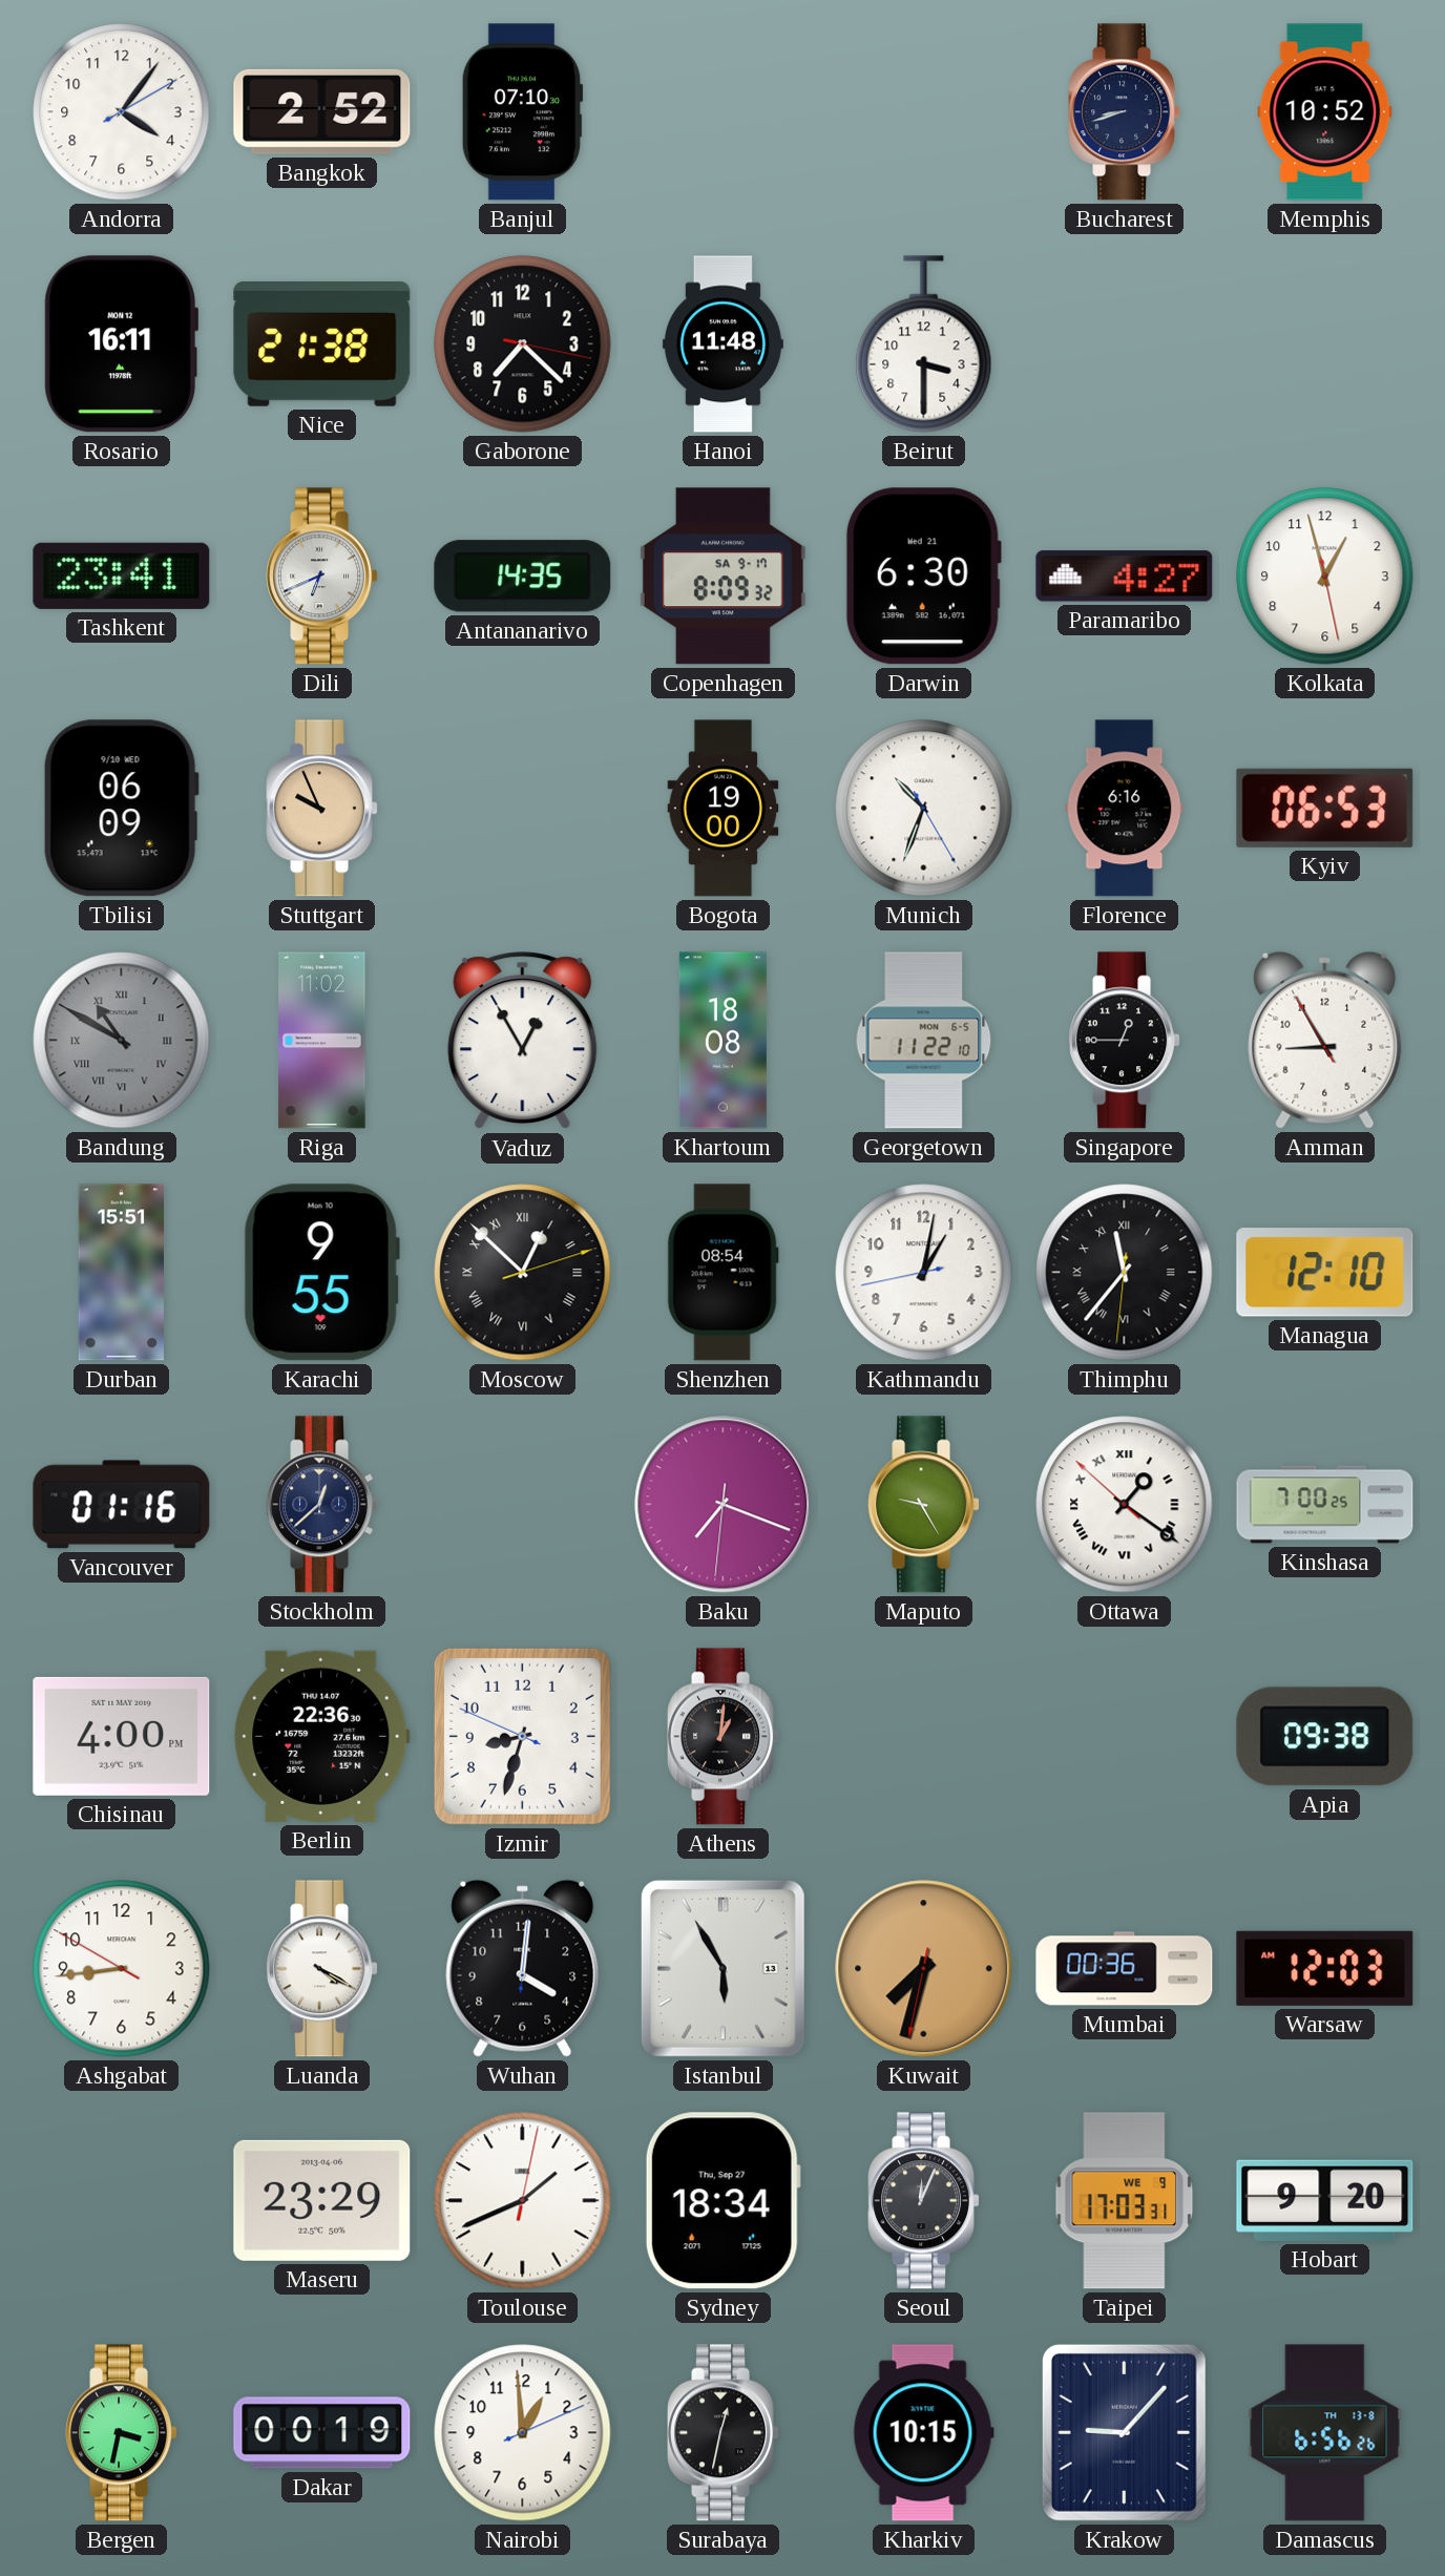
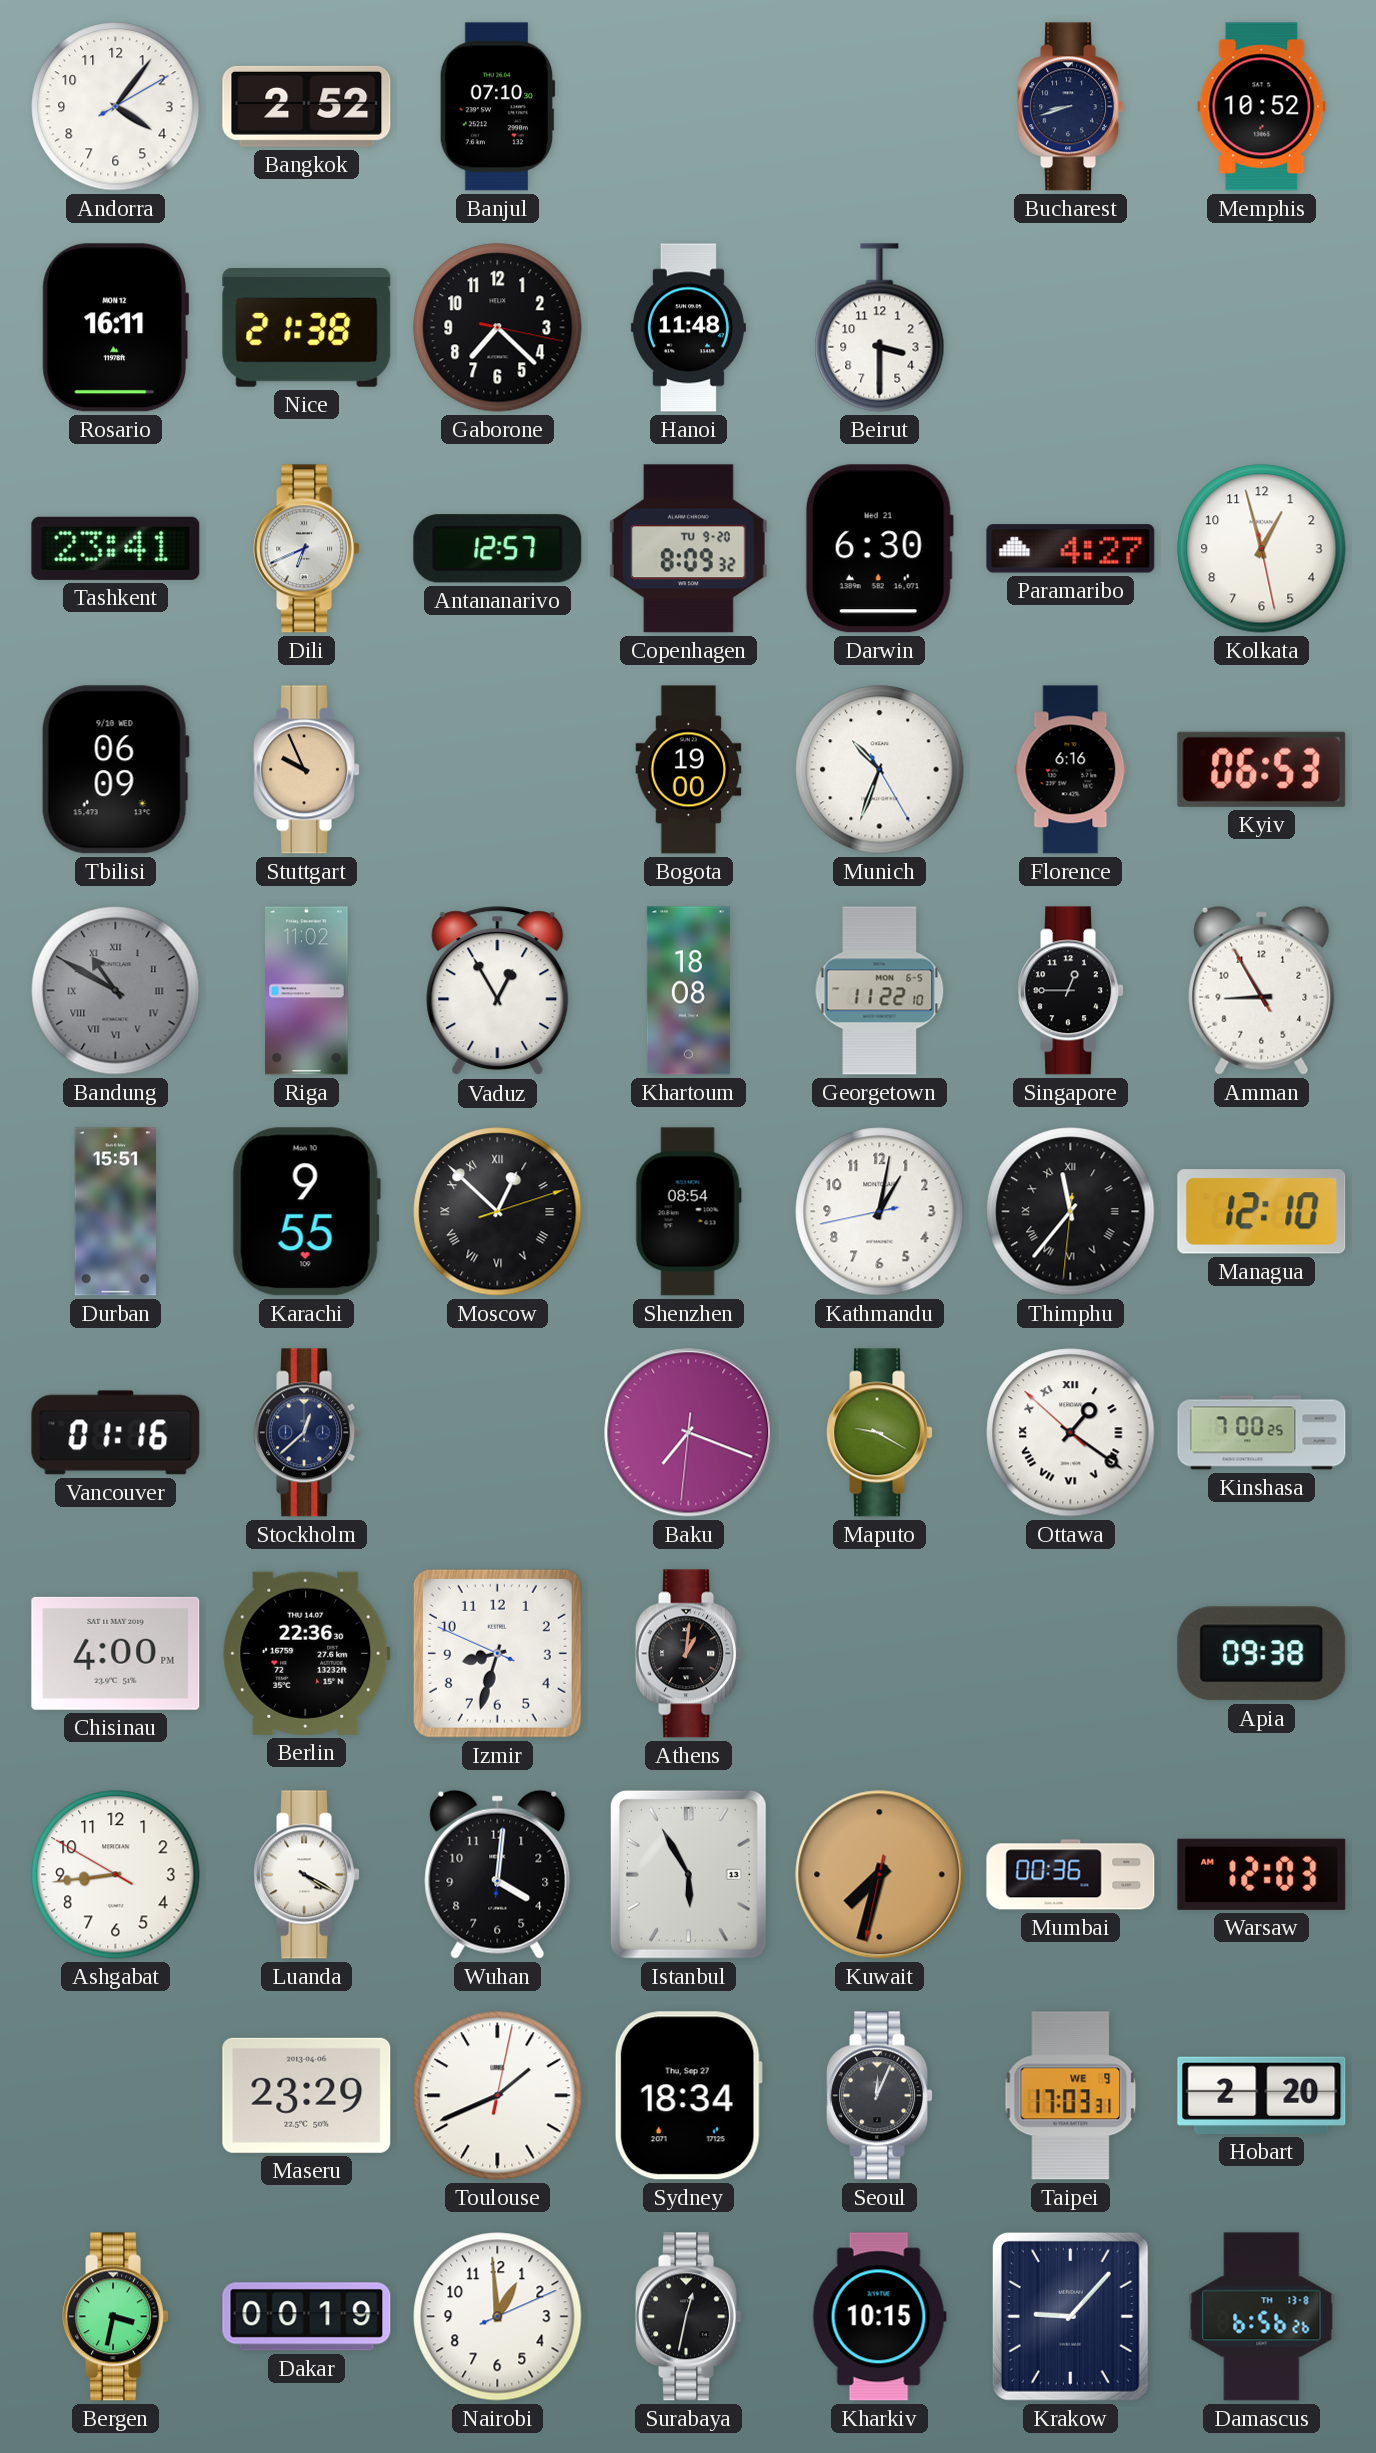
Antananarivo: 14:35 -> 12:57 (498, 549)
Copenhagen date: SA 9-17 -> TU 9-20 (688, 549)
Maputo: 9:25 -> 9:20 (879, 1433)
Hobart: 9:20 -> 2:20 (1262, 2095)
